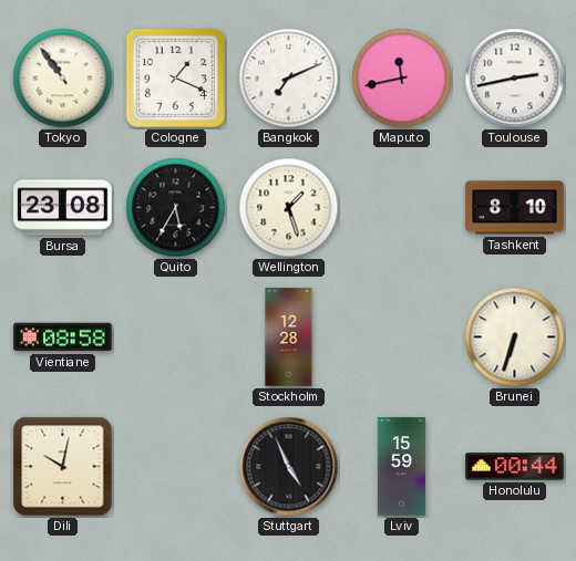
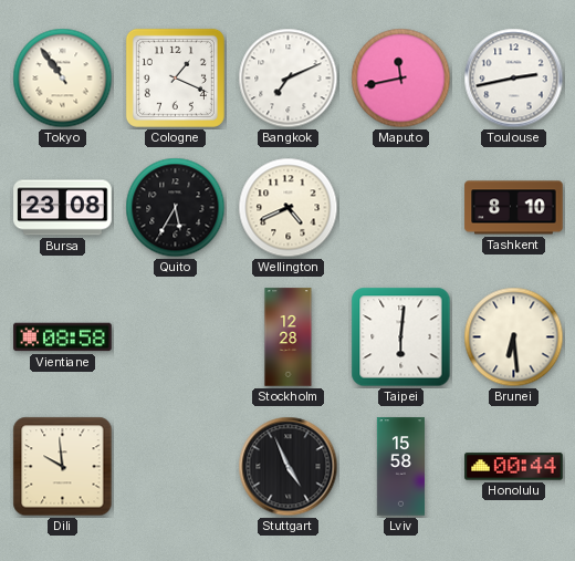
Wellington: 1:27 -> 4:41 (289, 208)
Taipei: none -> 6:01 (401, 337)
Brunei: 6:33 -> 6:29 (514, 337)
Dili: 10:02 -> 9:59 (63, 467)
Lviv: 15:59 -> 15:58 (400, 467)
